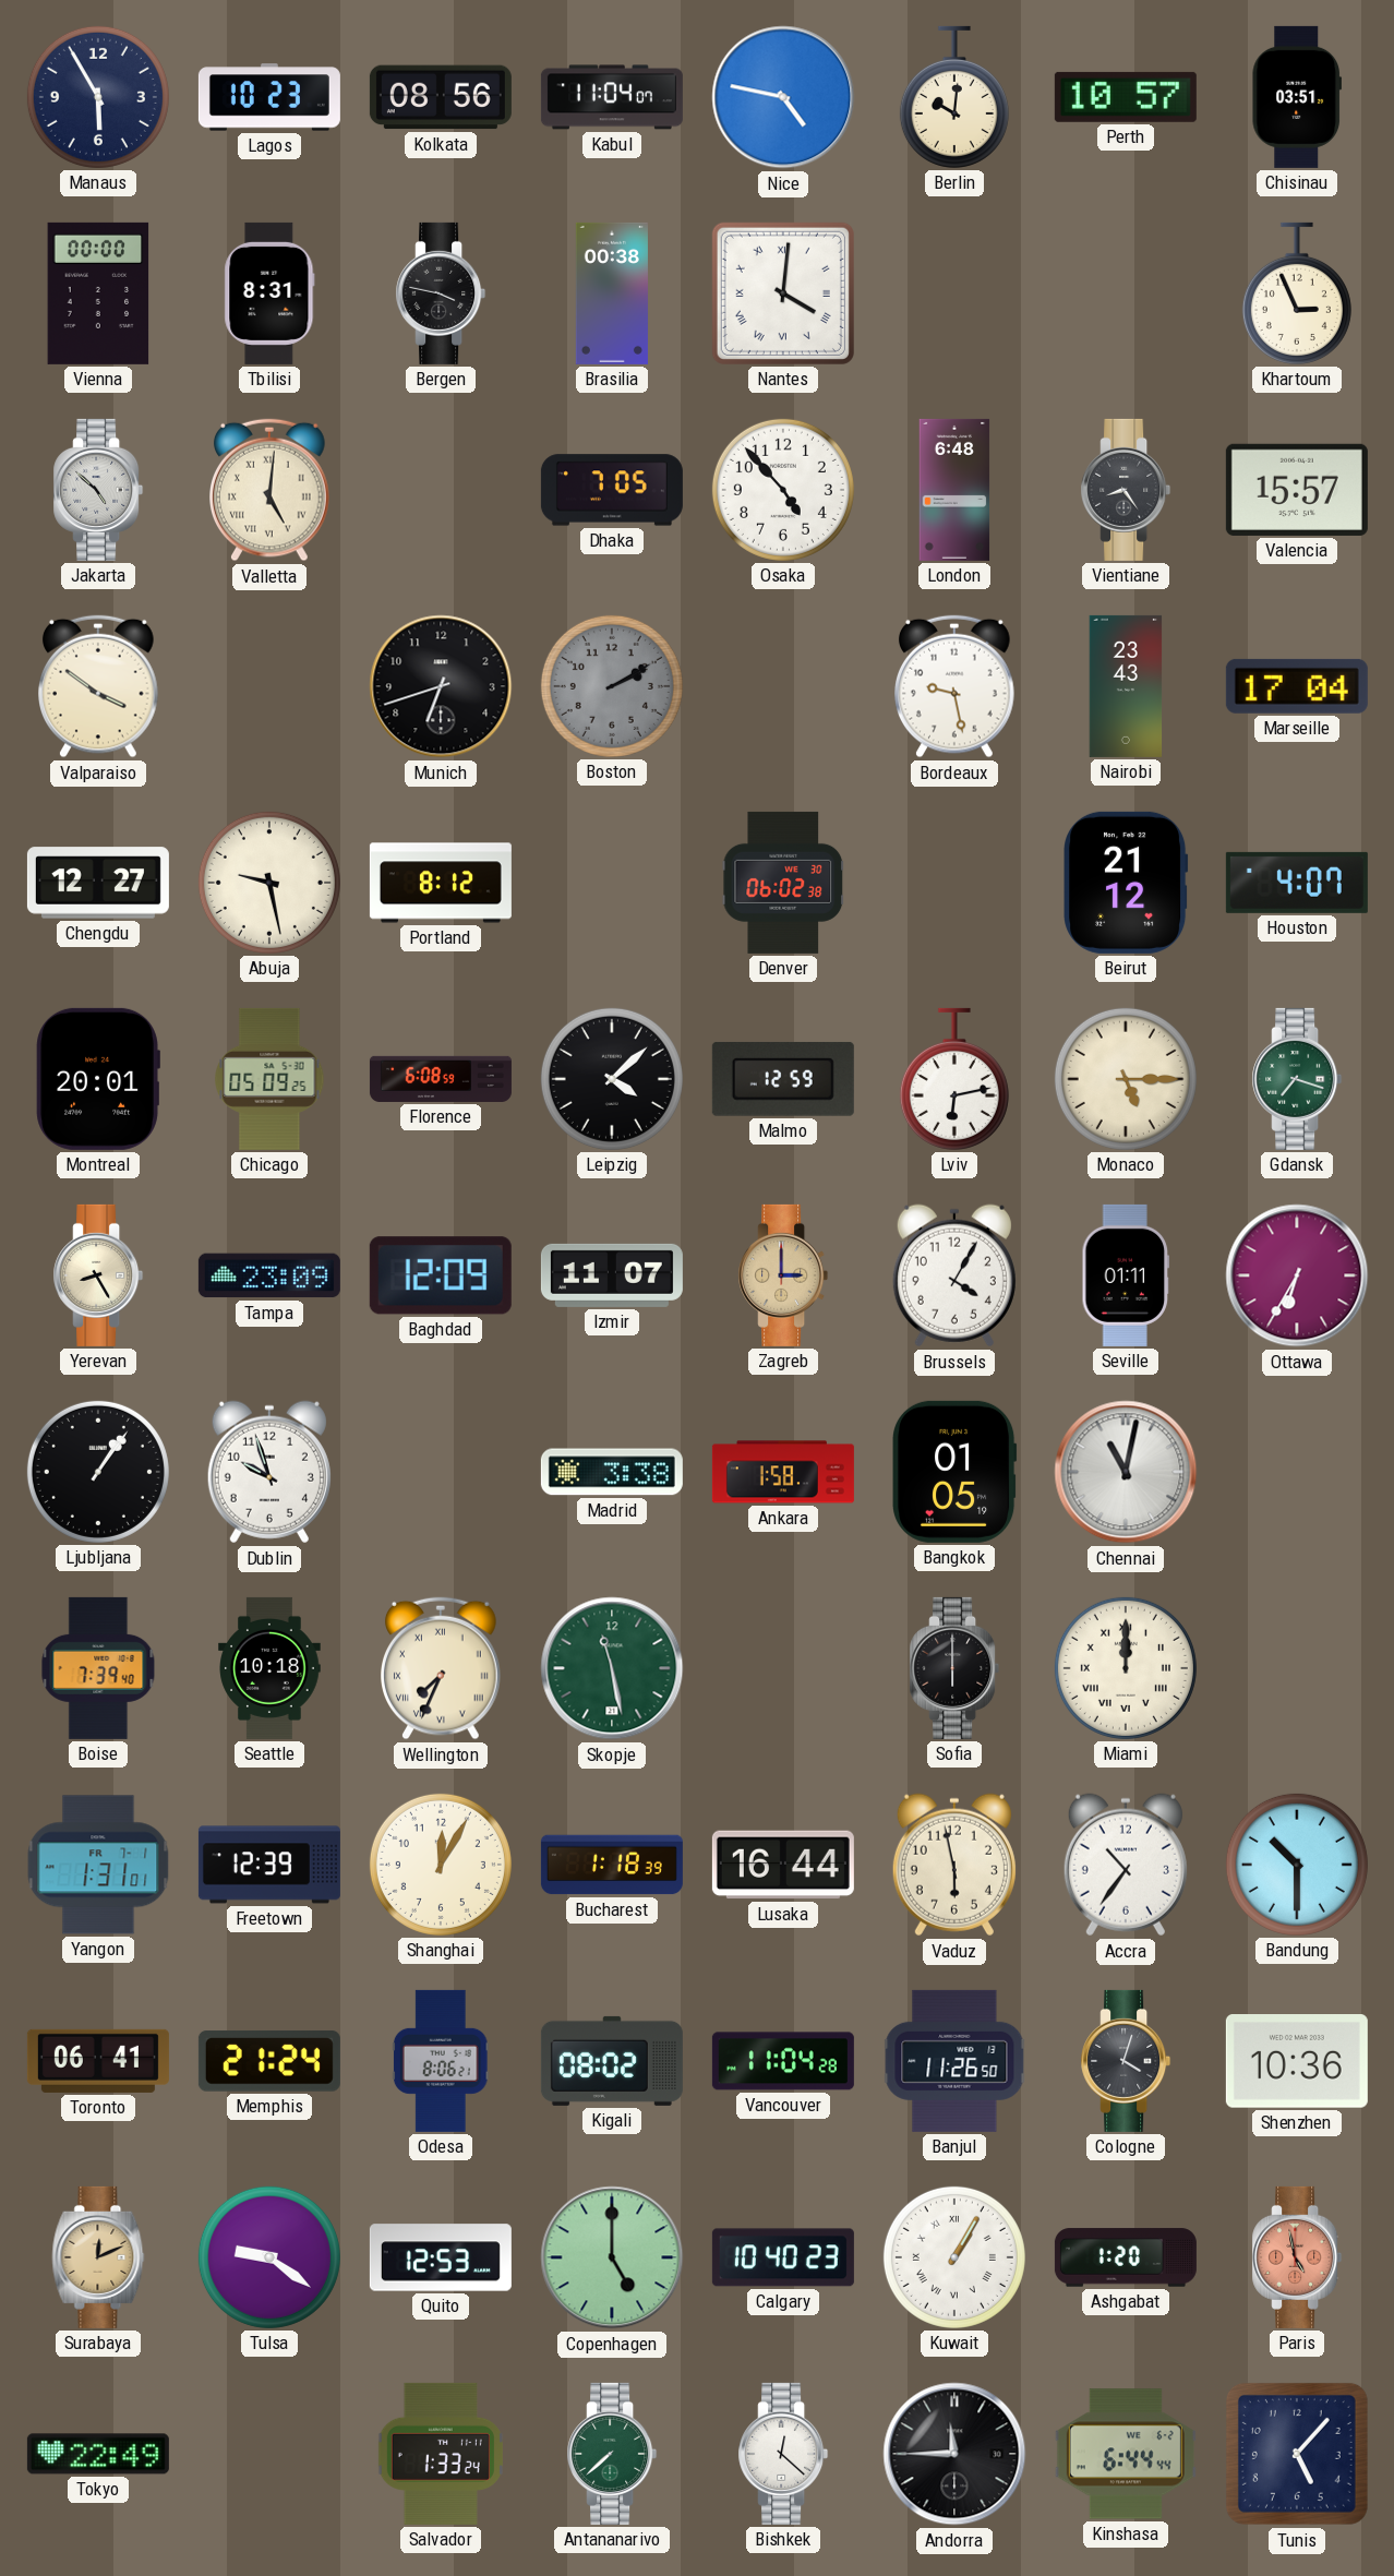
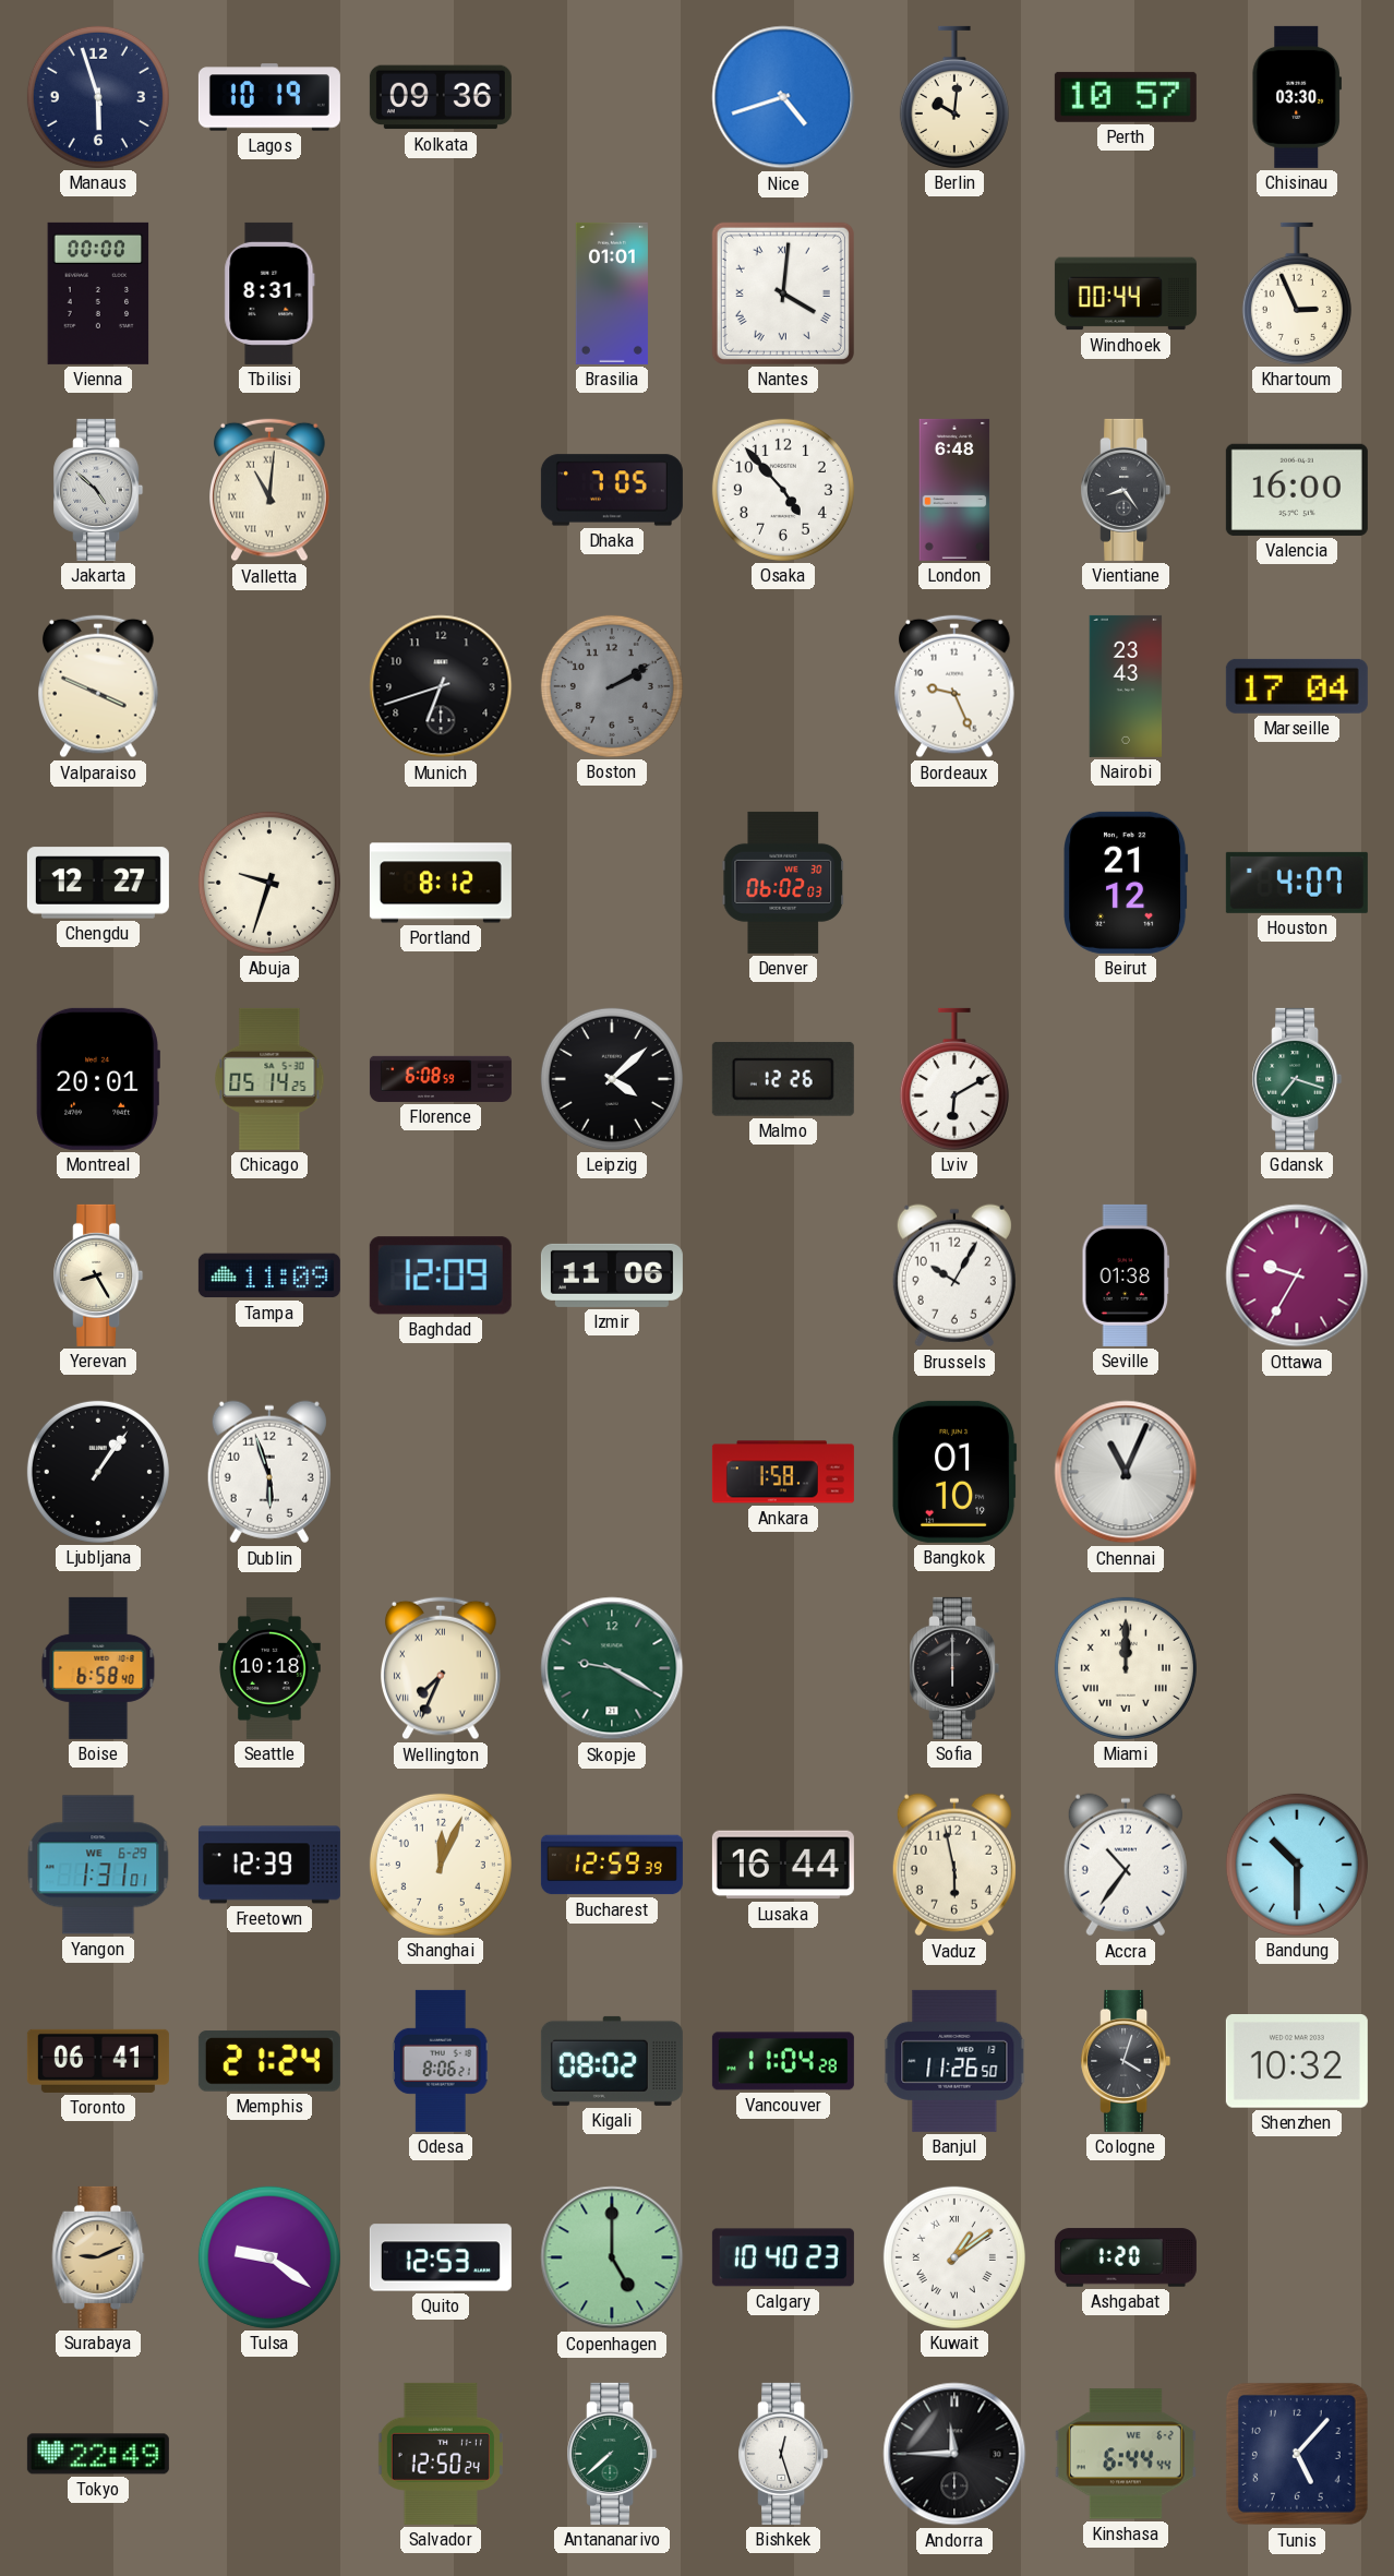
Manaus: 5:55 -> 5:57 (98, 97)
Lagos: 10:23 -> 10:19 (269, 97)
Kolkata: 08:56 -> 09:36 (441, 97)
Kabul: 11:04 -> none (612, 97)
Nice: 4:47 -> 4:42 (783, 97)
Chisinau: 03:51 -> 03:30 (1296, 97)
Bergen: 3:47 -> none (441, 293)
Brasilia: 00:38 -> 01:01 (612, 293)
Windhoek: none -> 00:44 (1126, 293)
Valletta: 5:01 -> 11:01 (271, 490)
Valencia: 15:57 -> 16:00 (1297, 490)
Valparaiso: 3:51 -> 3:49 (99, 686)
Bordeaux: 9:28 -> 9:26 (956, 686)
Abuja: 9:28 -> 9:33 (269, 883)
Denver: 06:02:38 -> 06:02:03 (783, 883)
Chicago: 05:09 -> 05:14 (269, 1079)
Malmo: 12:59 -> 12:26 (783, 1079)
Lviv: 6:13 -> 6:10 (954, 1079)
Monaco: 5:15 -> none (1126, 1079)
Tampa: 23:09 -> 11:09 (269, 1275)
Izmir: 11:07 -> 11:06 (612, 1275)
Zagreb: 3:00 -> none (783, 1275)
Brussels: 4:05 -> 10:05 (954, 1275)
Seville: 01:11 -> 01:38 (1126, 1275)
Ottawa: 6:35 -> 9:35 (1297, 1275)
Dublin: 9:57 -> 5:57 (269, 1472)
Madrid: 3:38 -> none (612, 1472)
Bangkok: 01:05 -> 01:10 (956, 1472)
Chennai: 11:02 -> 11:04 (1126, 1472)
Boise: 7:39 -> 6:58 (98, 1668)
Skopje: 11:28 -> 9:20 (612, 1668)
Yangon date: FR 7-1 -> WE 6-29 (98, 1865)
Shanghai: 12:05 -> 12:04 (441, 1865)
Bucharest: 1:18 -> 12:59 (612, 1865)
Shenzhen: 10:36 -> 10:32 (1297, 2062)
Surabaya: 12:11 -> 9:11 (98, 2257)
Kuwait: 1:05 -> 1:09 (954, 2257)
Paris: 4:58 -> none (1297, 2257)
Salvador: 1:33 -> 12:50 (441, 2454)
Bishkek: 12:22 -> 12:27 (783, 2454)
